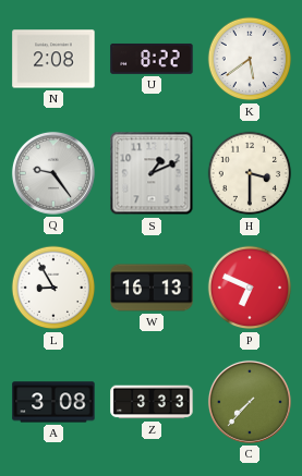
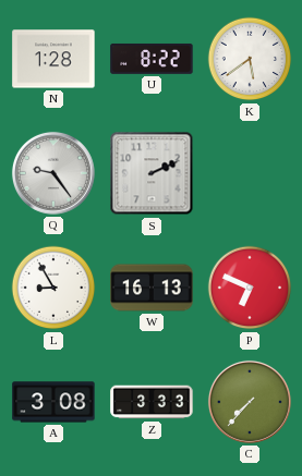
N: 2:08 -> 1:28 (53, 59)
S: 1:11 -> 2:11 (152, 173)
H: 3:30 -> none (250, 173)
